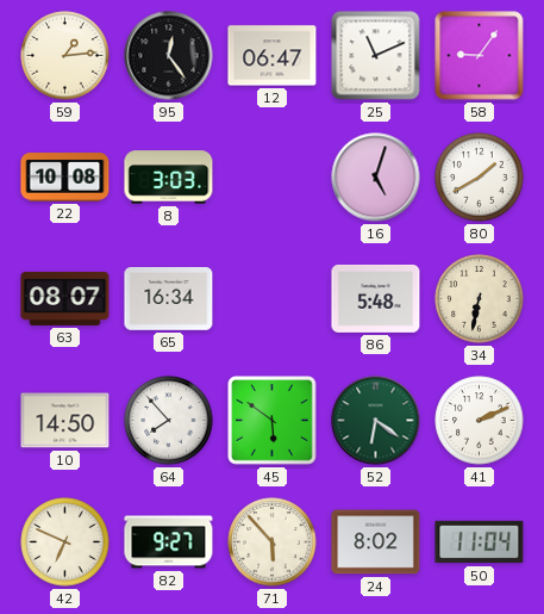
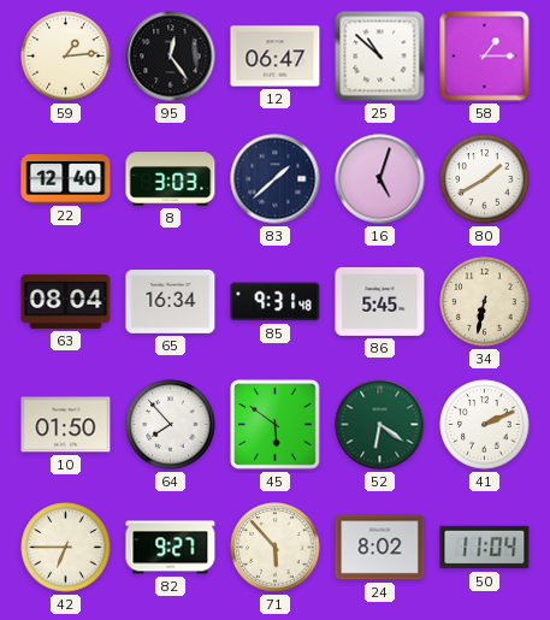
25: 11:11 -> 10:52 (380, 57)
58: 9:06 -> 1:15 (485, 57)
22: 10:08 -> 12:40 (66, 179)
83: none -> 1:38 (276, 179)
63: 08:07 -> 08:04 (66, 301)
85: none -> 9:31 (276, 302)
86: 5:48 -> 5:45 (380, 301)
10: 14:50 -> 01:50 (66, 425)
42: 6:49 -> 6:45 (66, 548)
